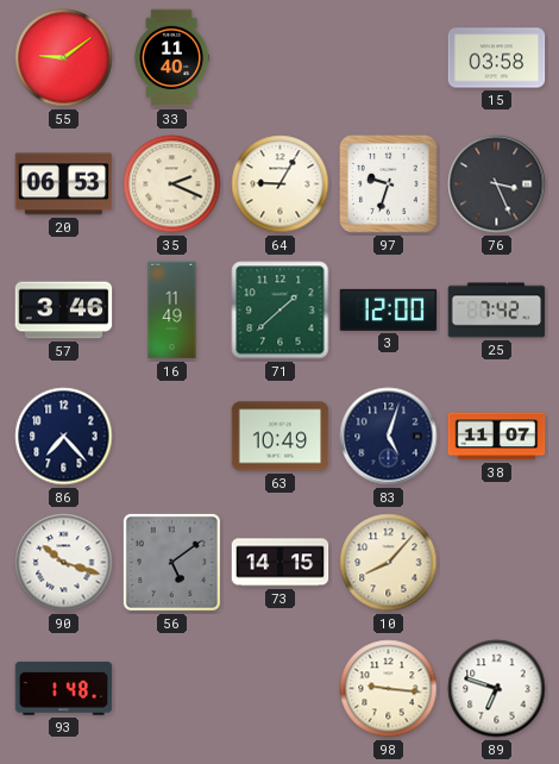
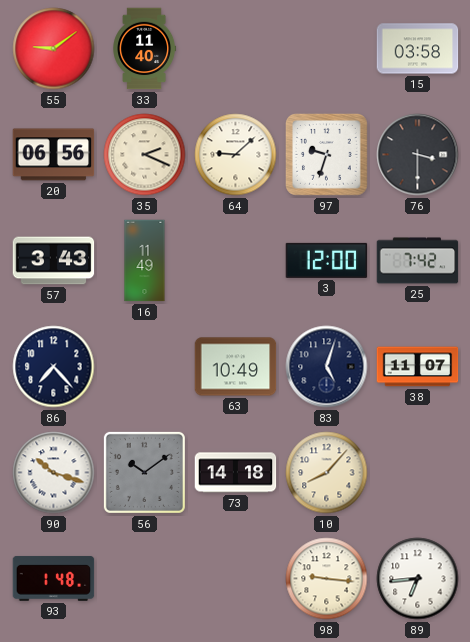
20: 06:53 -> 06:56 (54, 155)
64: 9:05 -> 9:08 (236, 155)
76: 3:26 -> 3:30 (418, 155)
57: 3:46 -> 3:43 (54, 261)
71: 1:38 -> none (281, 311)
56: 5:09 -> 10:09 (144, 472)
73: 14:15 -> 14:18 (236, 473)
89: 6:48 -> 6:44 (418, 579)
